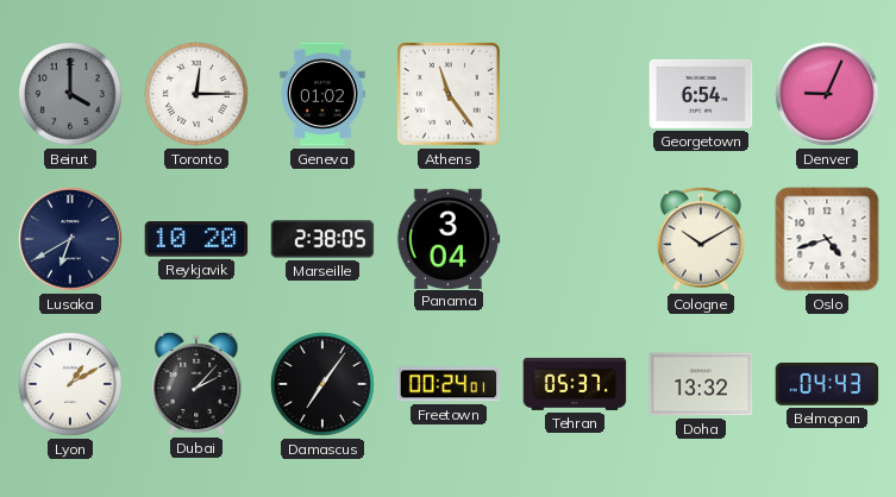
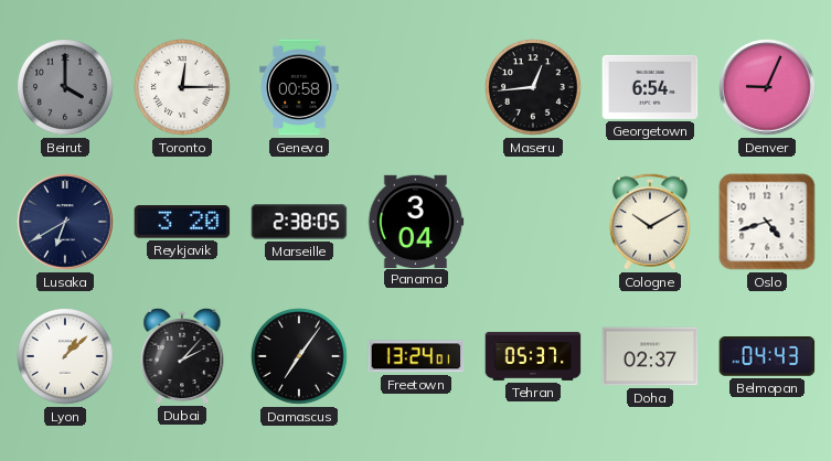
Geneva: 01:02 -> 00:58 (299, 87)
Athens: 11:24 -> none (449, 94)
Maseru: none -> 12:44 (533, 87)
Reykjavik: 10:20 -> 3:20 (182, 222)
Lyon: 1:10 -> 1:08 (65, 356)
Freetown: 00:24 -> 13:24 (416, 356)
Doha: 13:32 -> 02:37 (650, 356)
